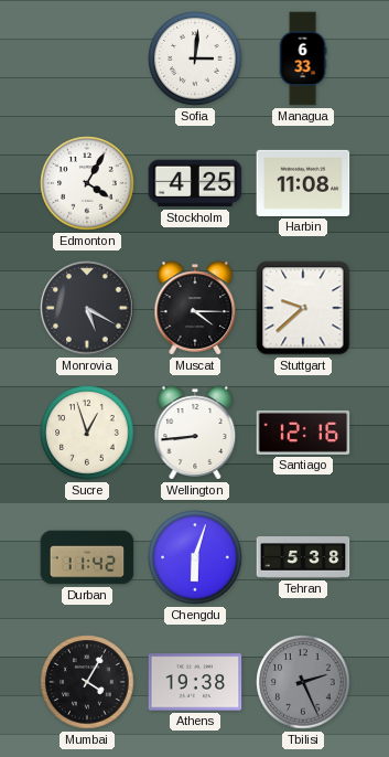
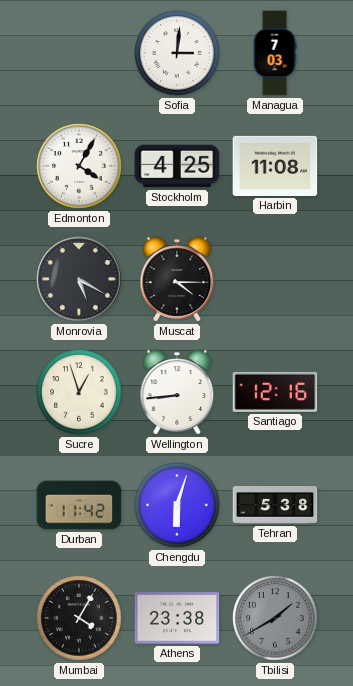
Managua: 6:33 -> 7:03 (275, 53)
Stuttgart: 9:38 -> none (303, 308)
Athens: 19:38 -> 23:38 (177, 618)
Tbilisi: 2:26 -> 1:40 (275, 618)
